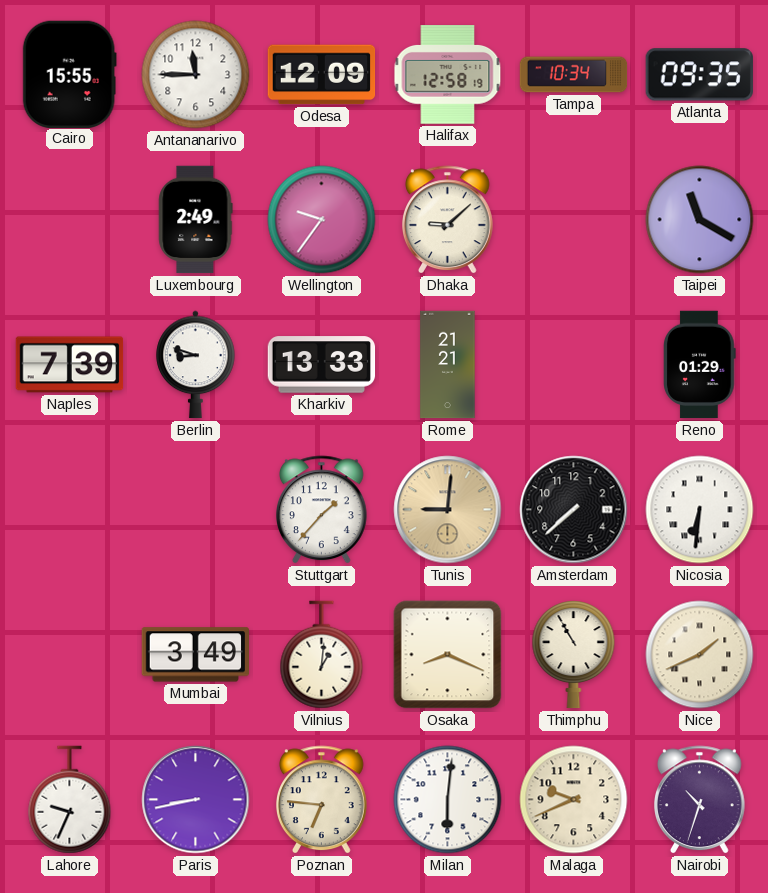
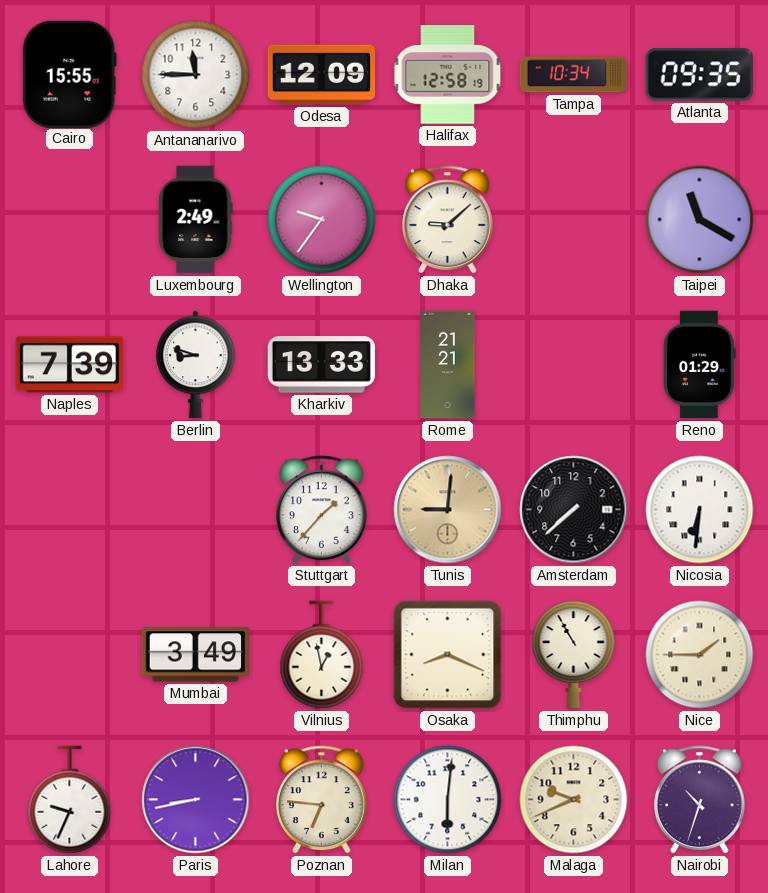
Vilnius: 1:01 -> 12:58 (322, 655)
Nice: 1:41 -> 1:45 (700, 655)
